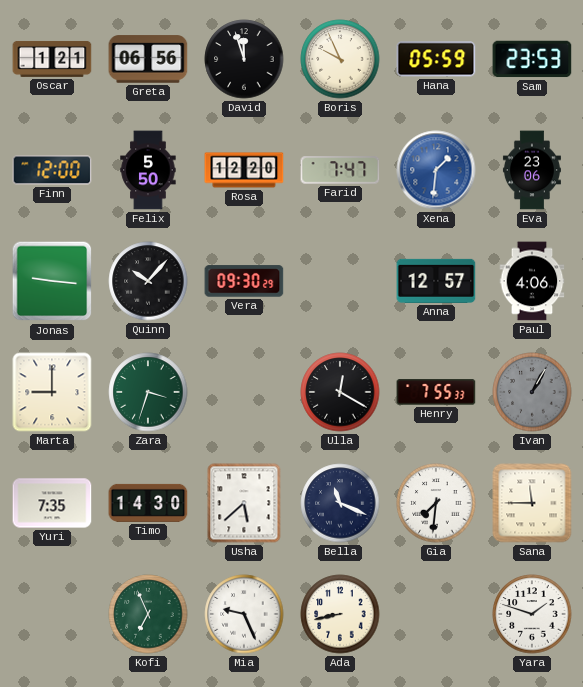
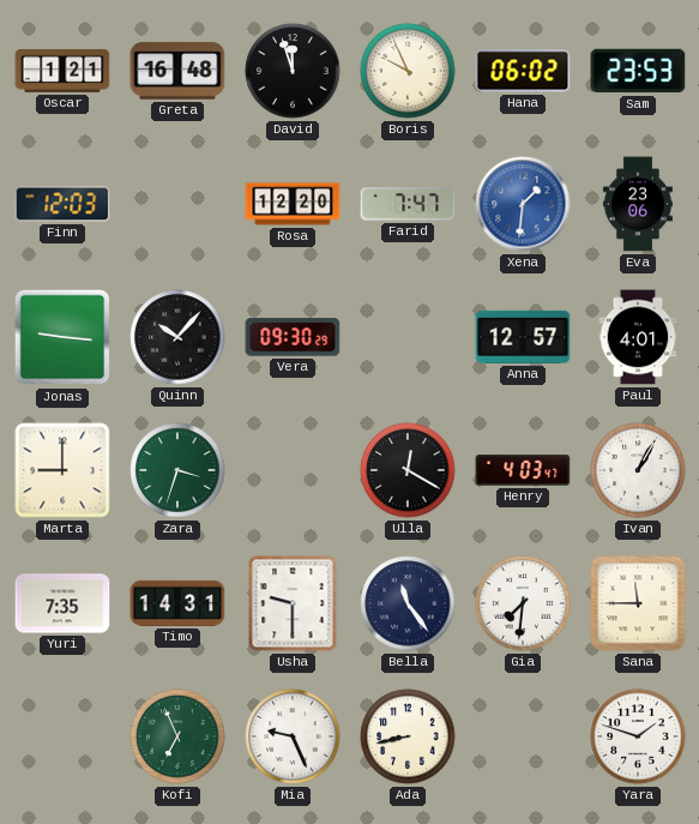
Greta: 06:56 -> 16:48 (177, 71)
Hana: 05:59 -> 06:02 (523, 71)
Finn: 12:00 -> 12:03 (62, 204)
Felix: 5:50 -> none (148, 170)
Paul: 4:06 -> 4:01 (638, 337)
Henry: 7:55 -> 4:03 (523, 470)
Ivan dial: grey -> white (638, 470)
Timo: 14:30 -> 14:31 (177, 603)
Usha: 5:38 -> 9:30 (293, 603)
Bella: 11:19 -> 11:24 (408, 603)
